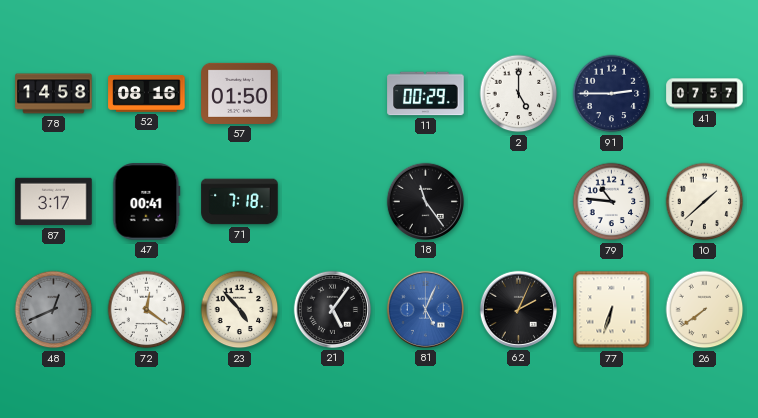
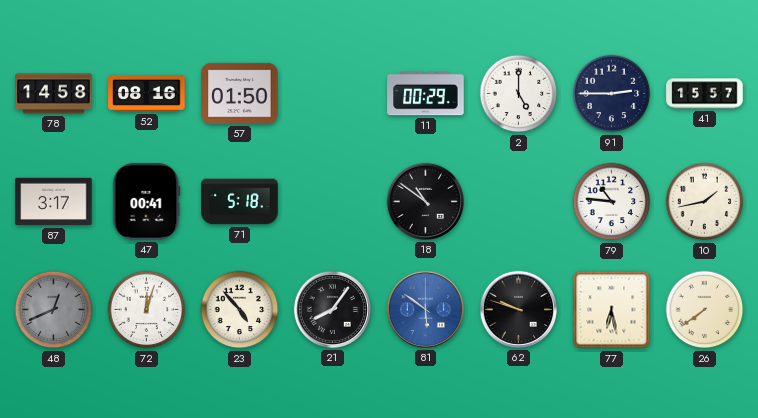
41: 07:57 -> 15:57 (705, 94)
71: 7:18 -> 5:18 (240, 202)
18: 11:24 -> 10:51 (425, 201)
10: 1:38 -> 1:43 (705, 202)
72: 12:21 -> 12:03 (147, 310)
21: 5:06 -> 8:06 (332, 309)
81: 5:04 -> 5:51 (425, 309)
62: 2:04 -> 9:48 (518, 309)
77: 6:33 -> 6:28 (612, 310)
